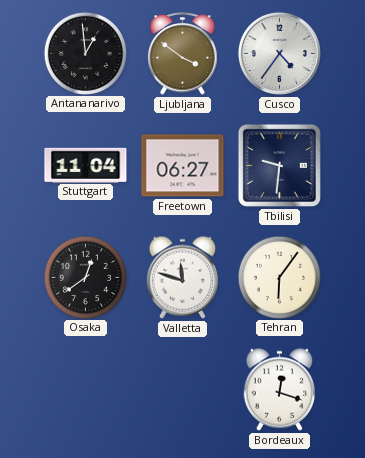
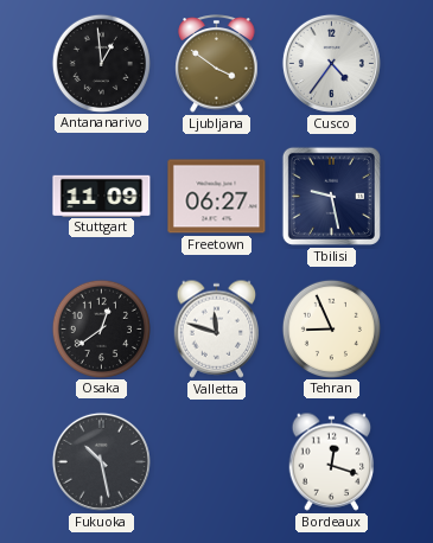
Stuttgart: 11:04 -> 11:09 (102, 196)
Tbilisi: 9:31 -> 9:28 (331, 196)
Tehran: 6:06 -> 8:56 (331, 328)
Fukuoka: none -> 10:28 (101, 461)
